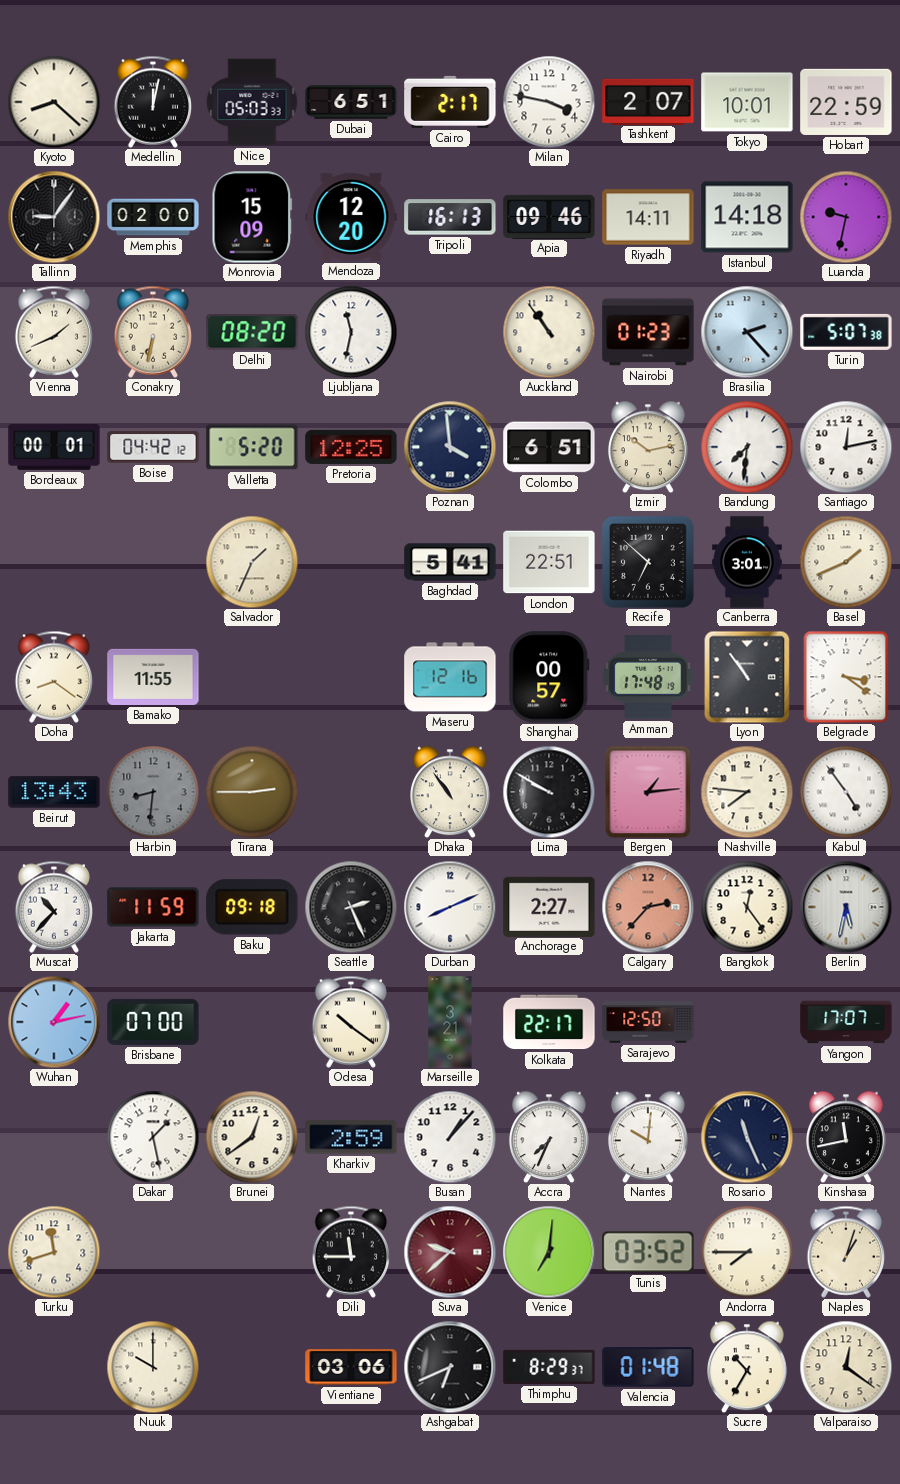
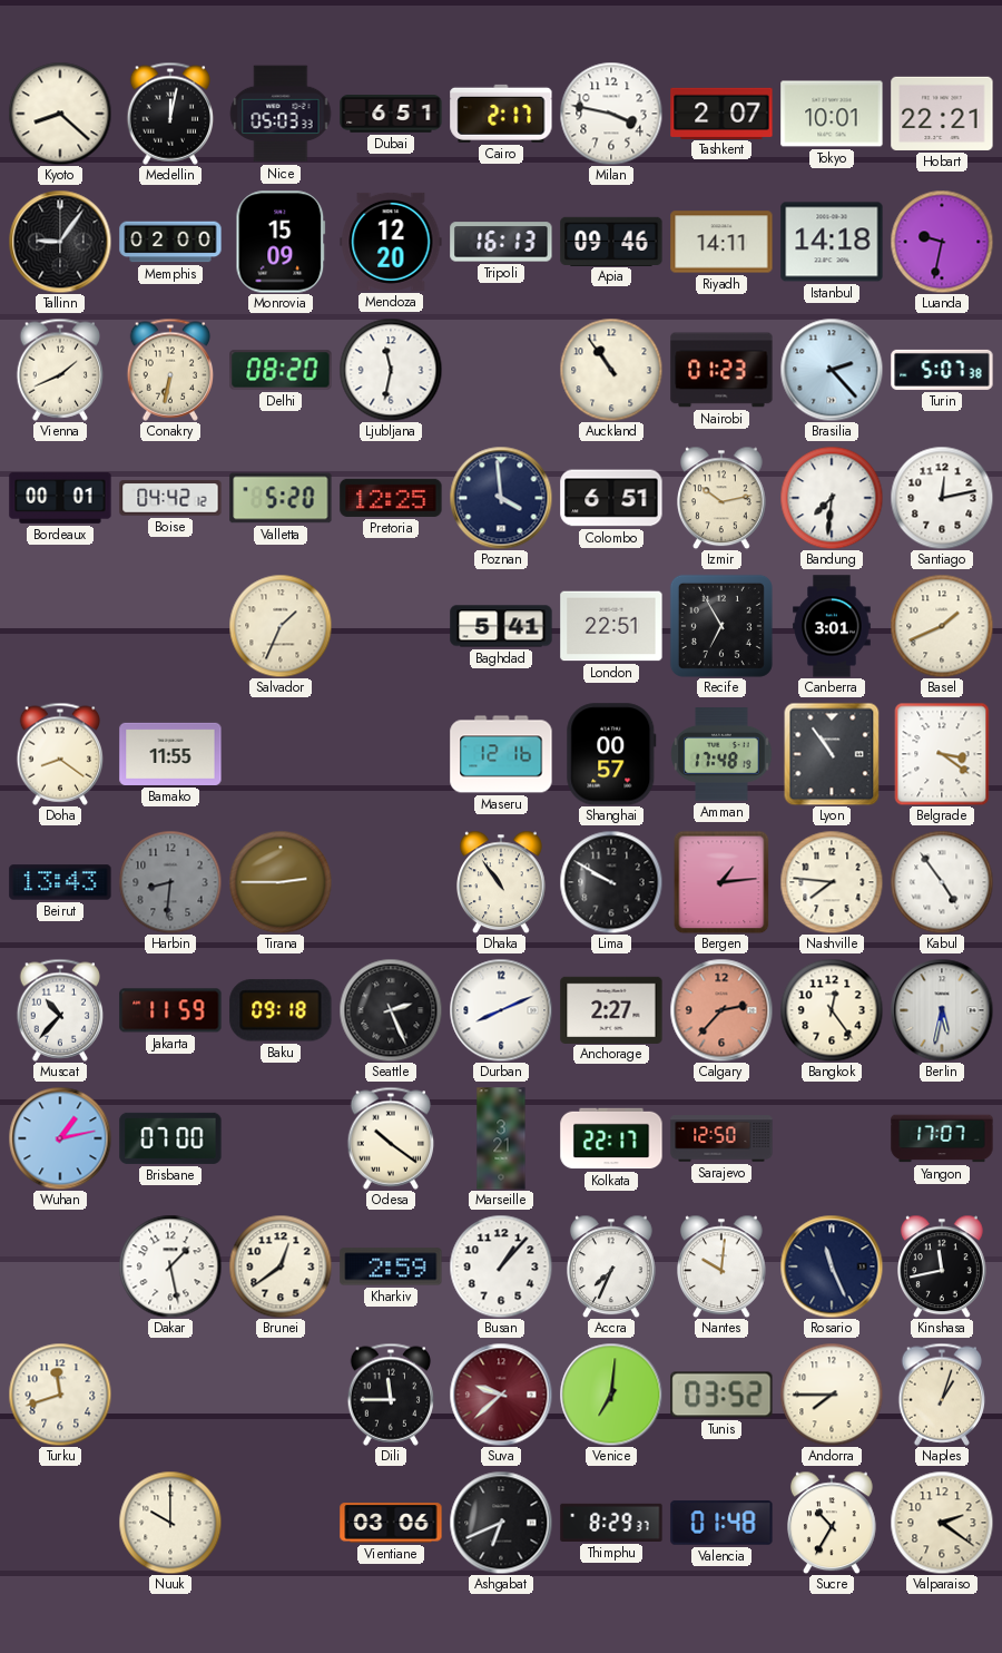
Hobart: 22:59 -> 22:21 (942, 114)
Recife: 6:52 -> 6:55 (721, 626)
Valparaiso: 12:21 -> 2:21 (942, 1523)
